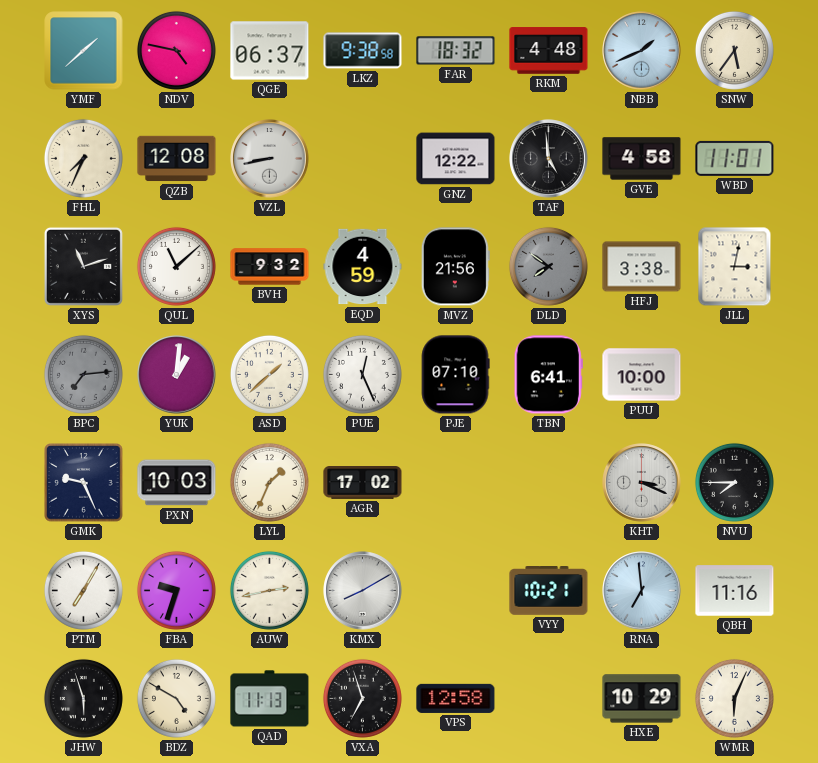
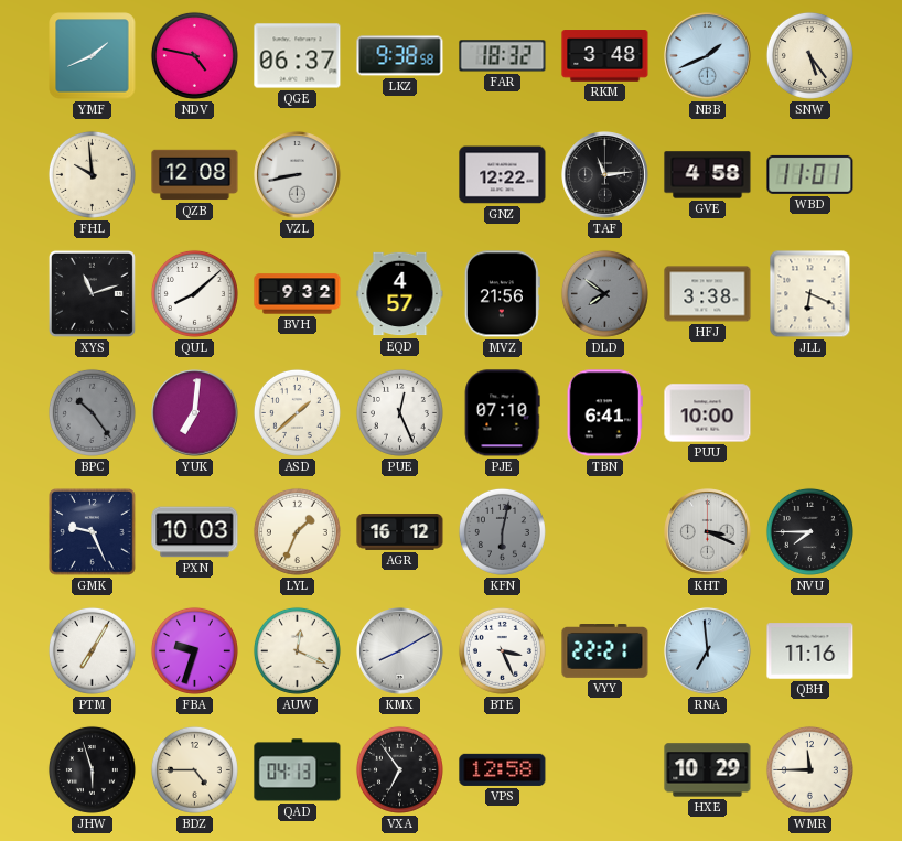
YMF: 1:38 -> 1:41 (93, 56)
RKM: 4:48 -> 3:48 (605, 56)
SNW: 5:36 -> 5:24 (809, 55)
FHL: 7:34 -> 9:59 (92, 174)
TAF: 4:59 -> 11:14 (605, 175)
QUL: 11:08 -> 8:08 (194, 293)
EQD: 4:59 -> 4:57 (400, 294)
JLL: 3:02 -> 6:19 (810, 294)
BPC: 7:14 -> 10:24 (92, 412)
YUK: 1:01 -> 7:01 (195, 413)
AGR: 17:02 -> 16:12 (400, 532)
KFN: none -> 6:02 (502, 531)
AUW: 2:43 -> 12:19 (297, 650)
BTE: none -> 3:26 (502, 650)
VYY: 10:21 -> 22:21 (605, 651)
BDZ: 4:50 -> 4:45 (194, 769)
QAD: 11:13 -> 04:13 (298, 770)
VXA: 6:57 -> 6:54 (399, 769)
WMR: 6:04 -> 11:45 (809, 769)
